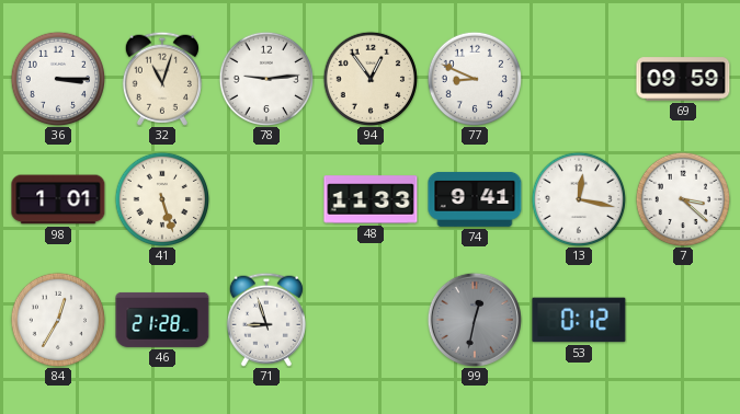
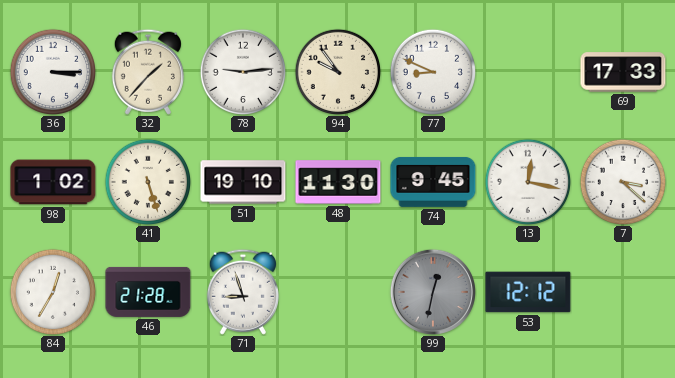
32: 11:03 -> 1:37 (148, 72)
94: 12:54 -> 9:54 (337, 71)
69: 09:59 -> 17:33 (623, 72)
98: 1:01 -> 1:02 (53, 182)
51: none -> 19:10 (243, 182)
48: 11:33 -> 11:30 (338, 182)
74: 9:41 -> 9:45 (433, 182)
53: 0:12 -> 12:12 (528, 292)
